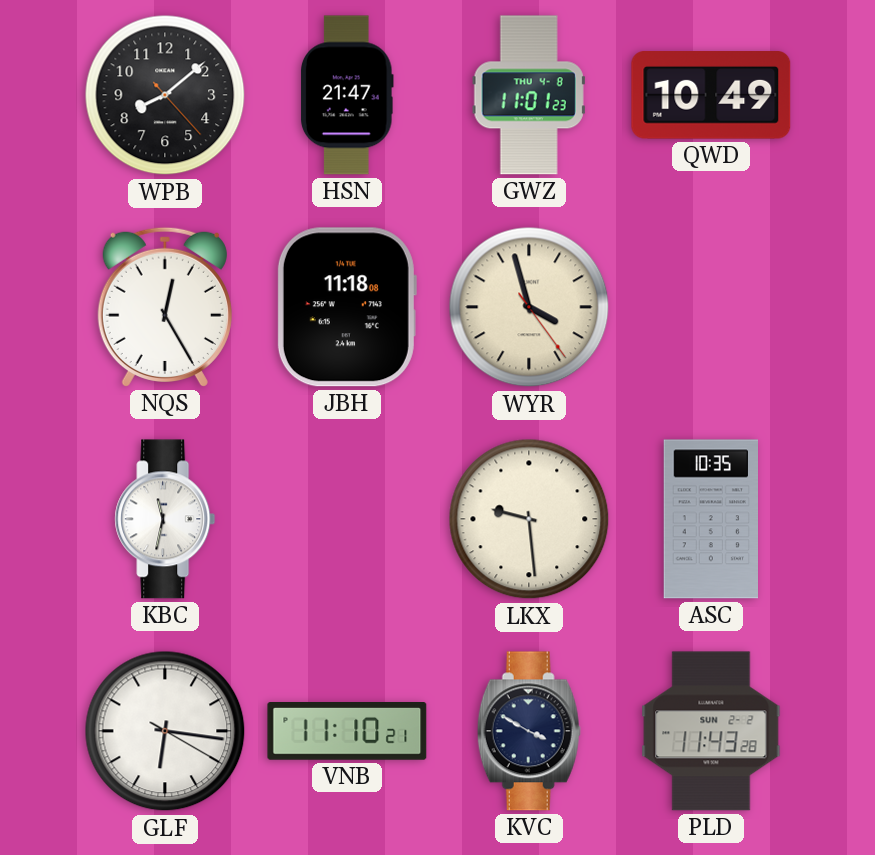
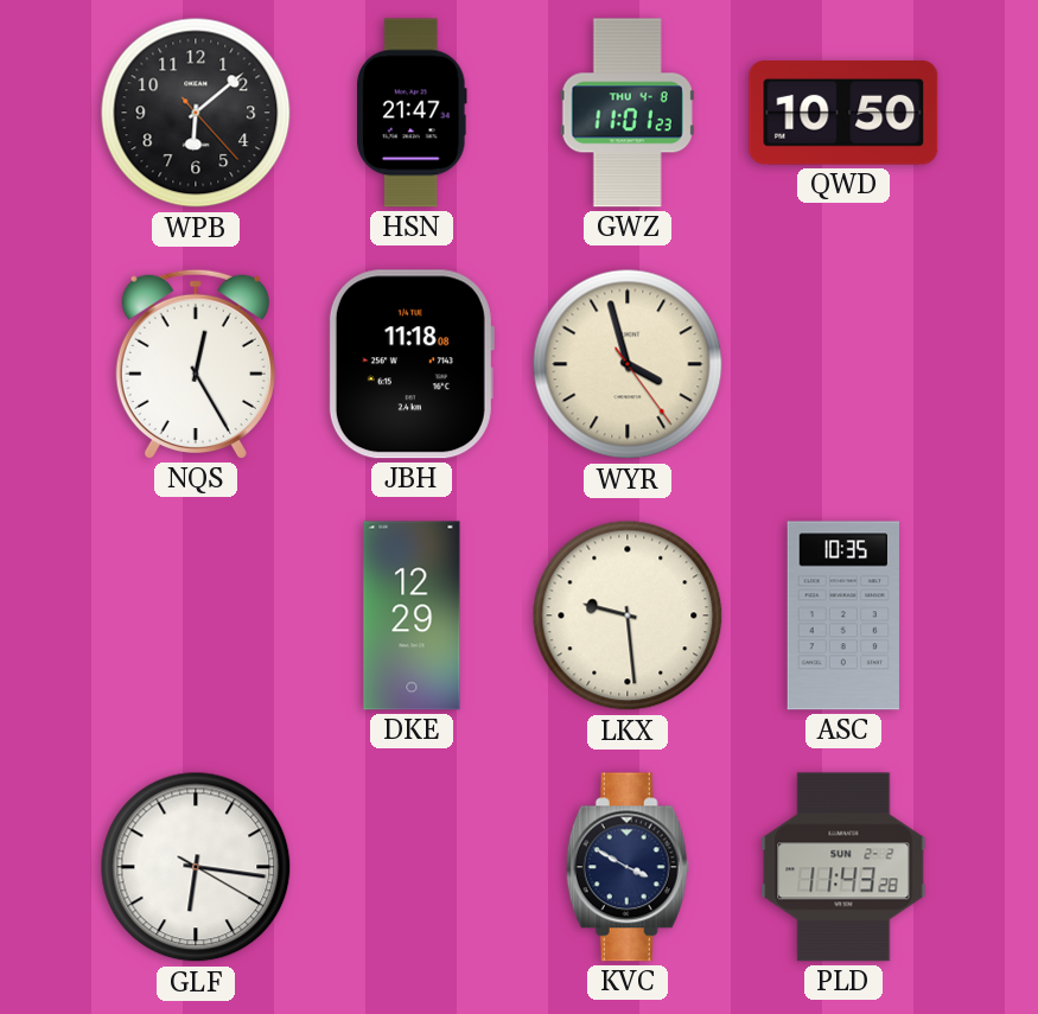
WPB: 8:08 -> 6:08 (196, 113)
QWD: 10:49 -> 10:50 (843, 114)
KBC: 11:32 -> none (165, 519)
DKE: none -> 12:29 (412, 616)
VNB: 11:10 -> none (347, 732)
